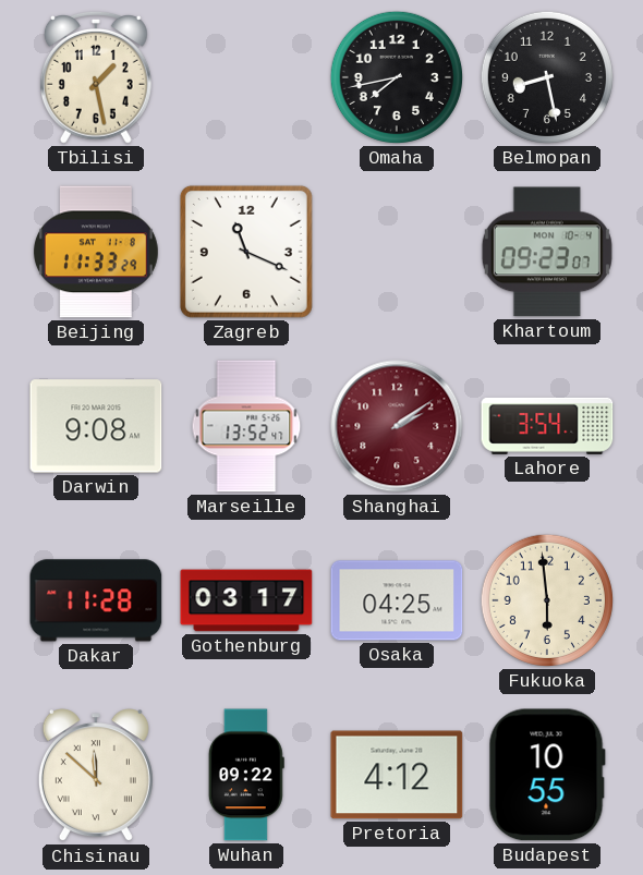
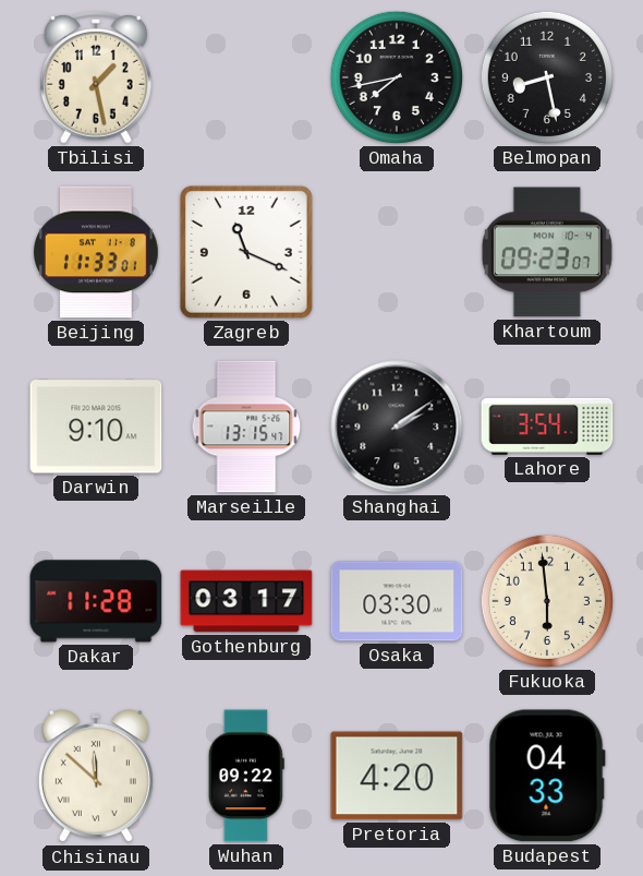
Beijing: 11:33:29 -> 11:33:01 (96, 252)
Darwin: 9:08 -> 9:10 (96, 427)
Marseille: 13:52 -> 13:15 (246, 427)
Shanghai dial: burgundy -> black (397, 427)
Osaka: 04:25 -> 03:30 (397, 601)
Pretoria: 4:12 -> 4:20 (397, 776)
Budapest: 10:55 -> 04:33 (547, 776)
